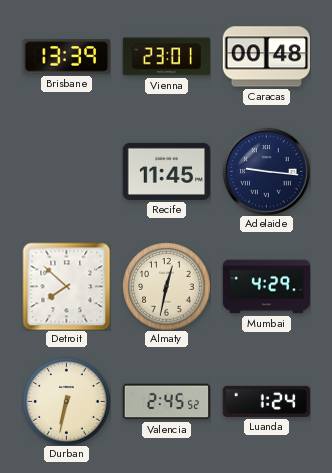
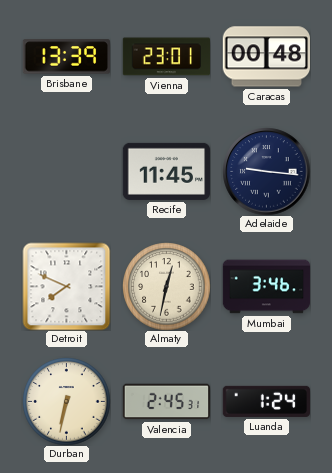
Detroit: 7:52 -> 7:49 (66, 286)
Mumbai: 4:29 -> 3:46 (266, 287)
Valencia: 2:45:52 -> 2:45:31 (166, 402)
